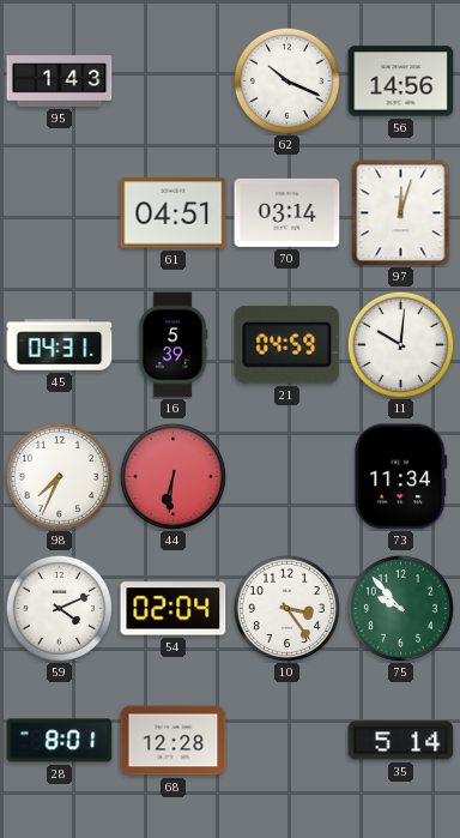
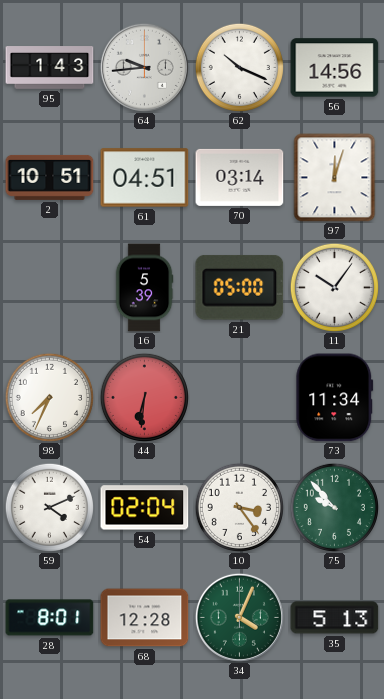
64: none -> 9:44 (144, 67)
2: none -> 10:51 (50, 177)
45: 04:31 -> none (60, 345)
21: 04:59 -> 05:00 (240, 287)
11: 10:01 -> 10:06 (334, 287)
34: none -> 4:04 (239, 617)
35: 5:14 -> 5:13 (335, 618)
